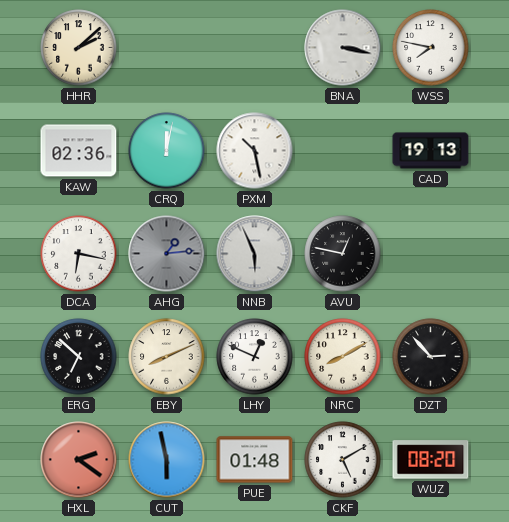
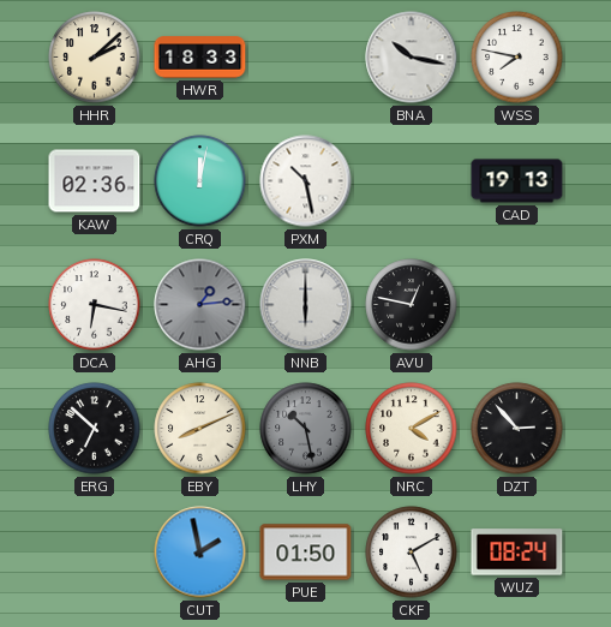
HWR: none -> 18:33 (200, 58)
BNA: 3:17 -> 10:17 (412, 58)
NNB: 5:56 -> 6:00 (306, 305)
LHY: 12:49 -> 10:28 (306, 429)
LHY dial: white -> grey (306, 429)
NRC: 8:10 -> 4:10 (412, 429)
HXL: 2:21 -> none (79, 460)
CUT: 5:58 -> 1:58 (200, 553)
PUE: 01:48 -> 01:50 (306, 553)
WUZ: 08:20 -> 08:24 (517, 553)
